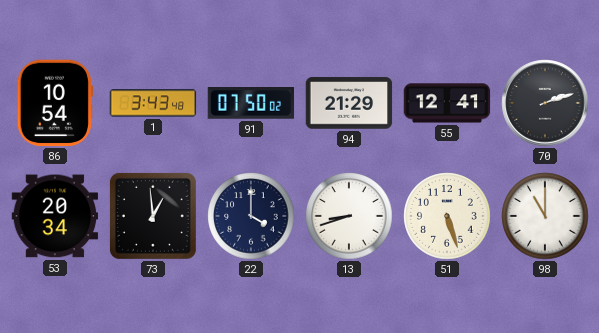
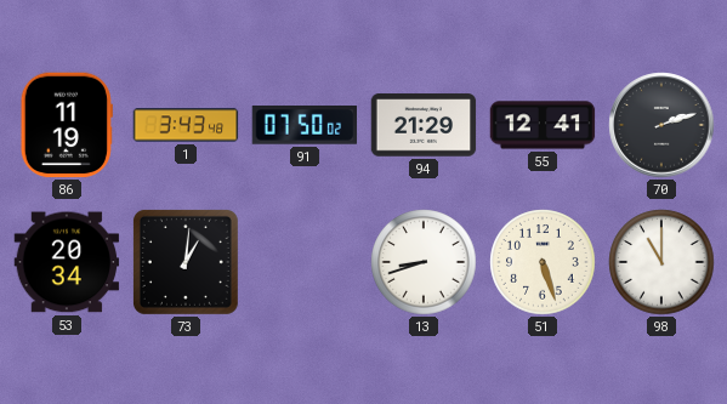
86: 10:54 -> 11:19 (67, 125)
73: 12:59 -> 1:01 (186, 262)
22: 4:00 -> none (251, 216)
